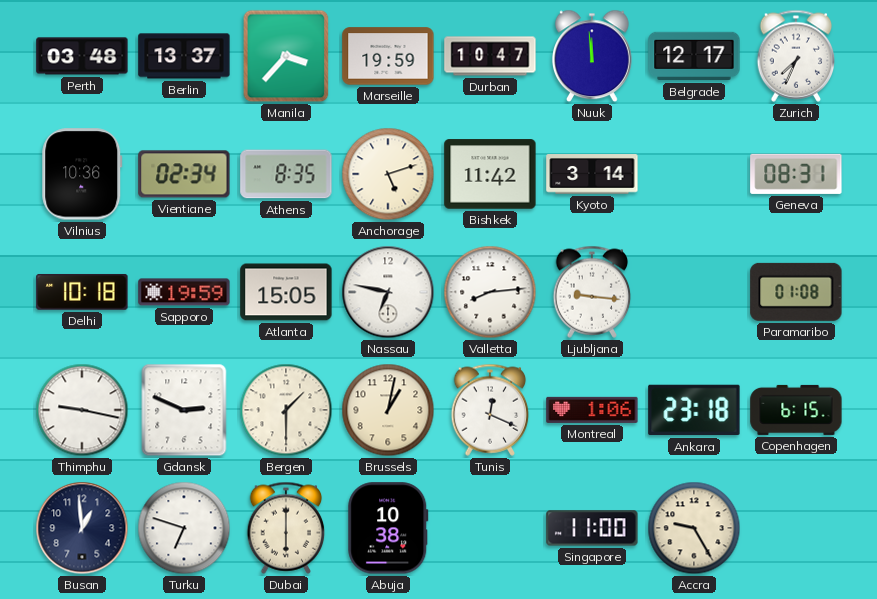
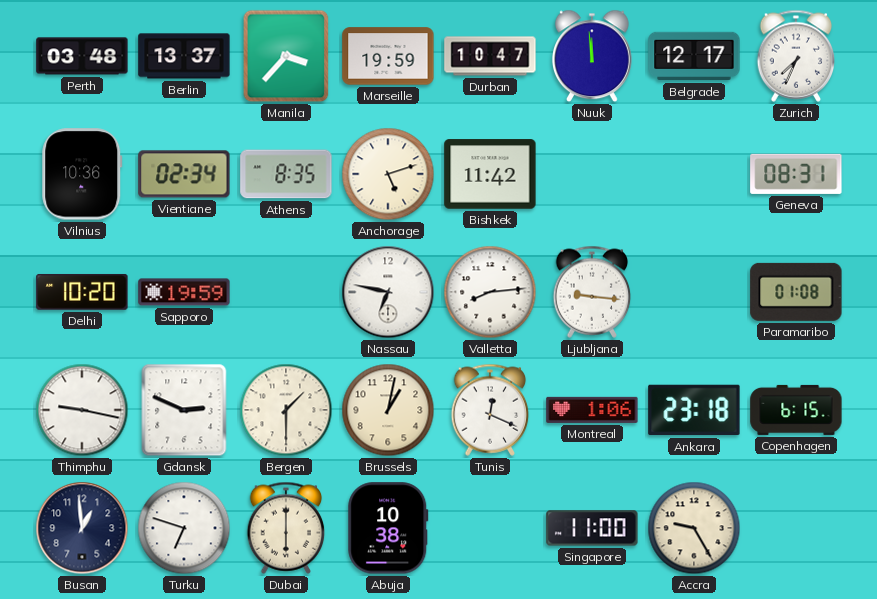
Kyoto: 3:14 -> none (592, 174)
Delhi: 10:18 -> 10:20 (82, 292)
Atlanta: 15:05 -> none (286, 292)
